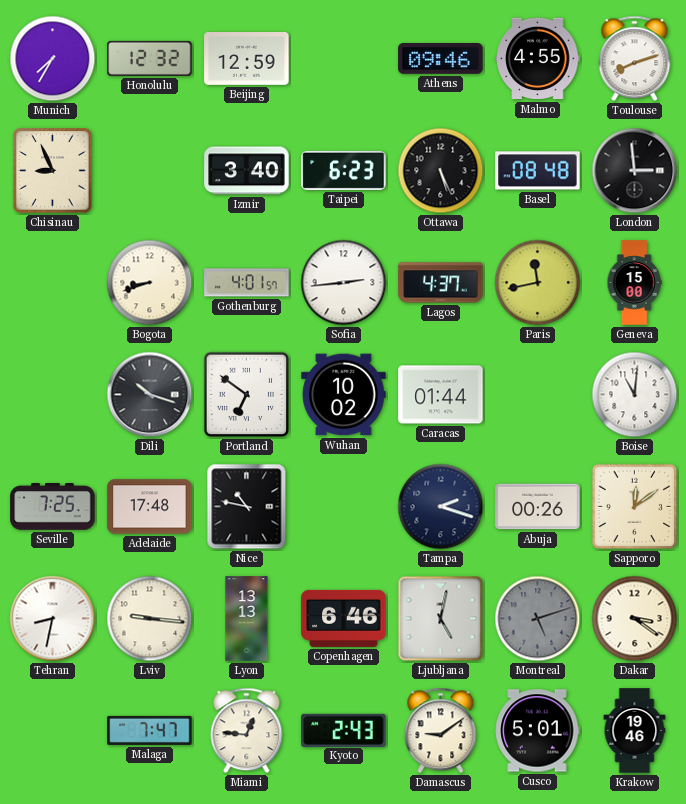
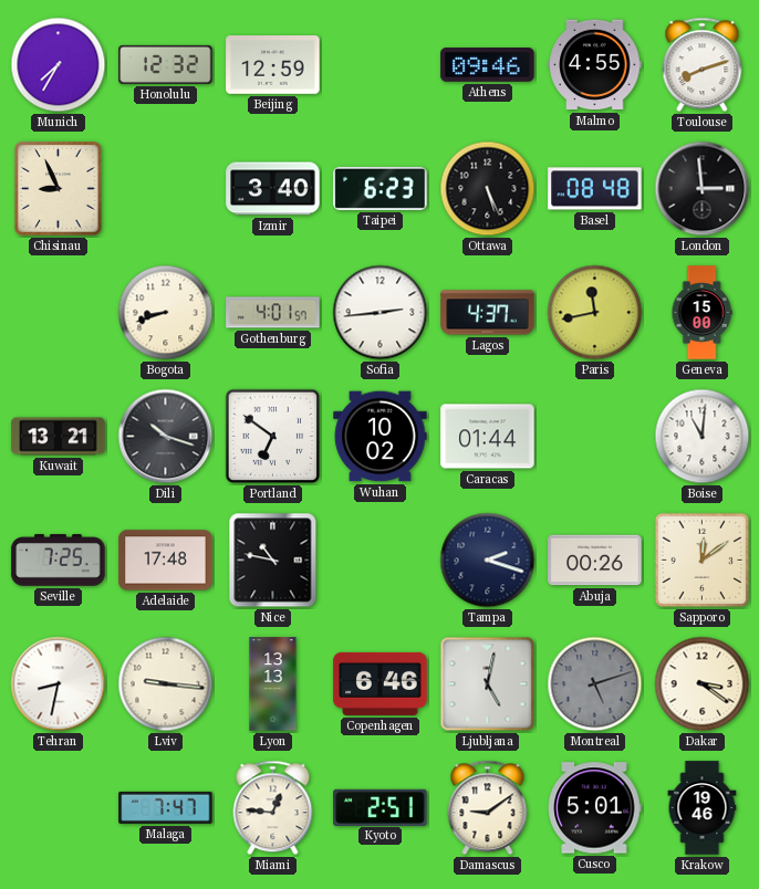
Kuwait: none -> 13:21 (59, 437)
Kyoto: 2:43 -> 2:51 (381, 807)
